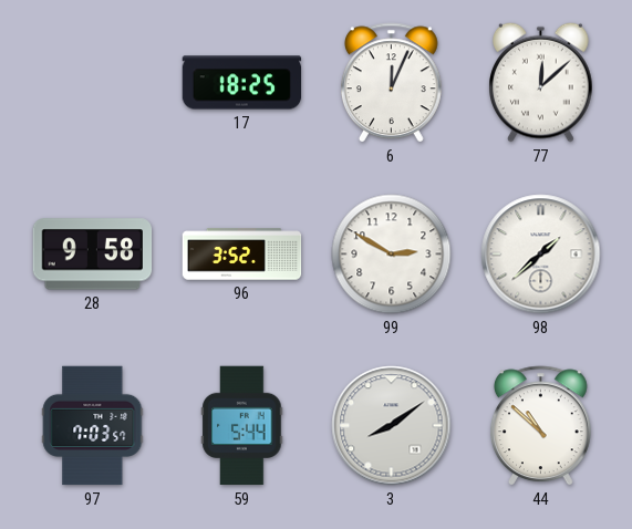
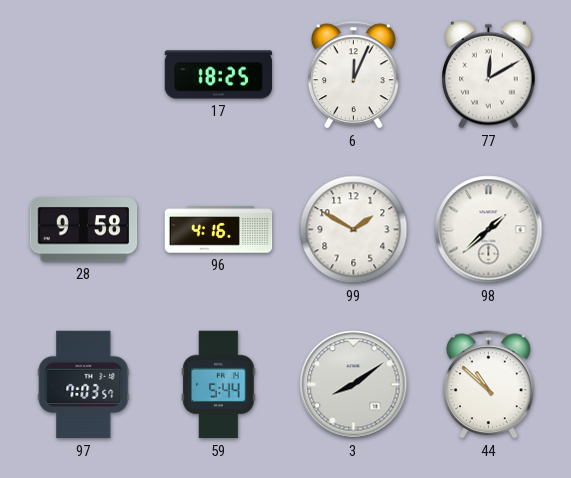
77: 12:08 -> 12:10 (489, 74)
96: 3:52 -> 4:16 (219, 230)
99: 2:50 -> 1:50 (354, 230)
